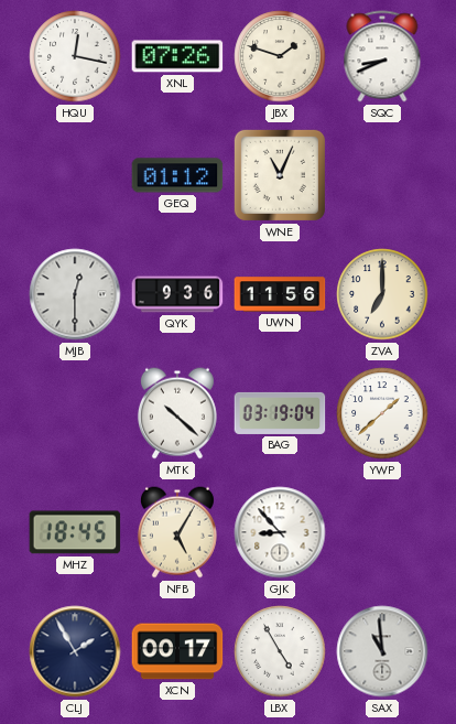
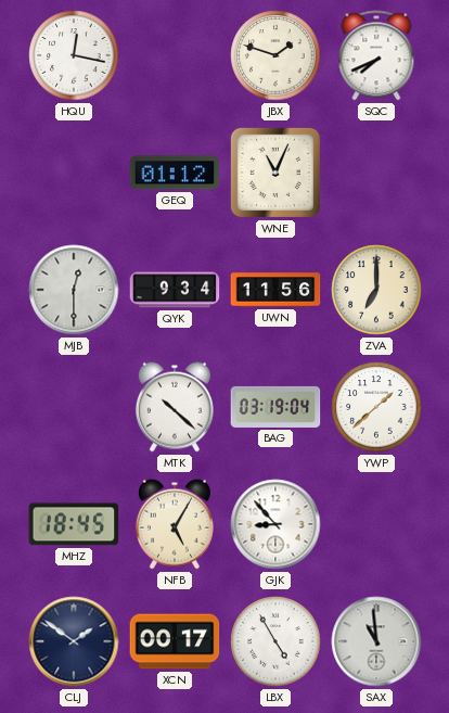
XNL: 07:26 -> none (177, 56)
SQC: 8:41 -> 7:41 (376, 55)
QYK: 9:36 -> 9:34 (175, 290)
CLJ: 1:55 -> 1:51 (74, 641)
